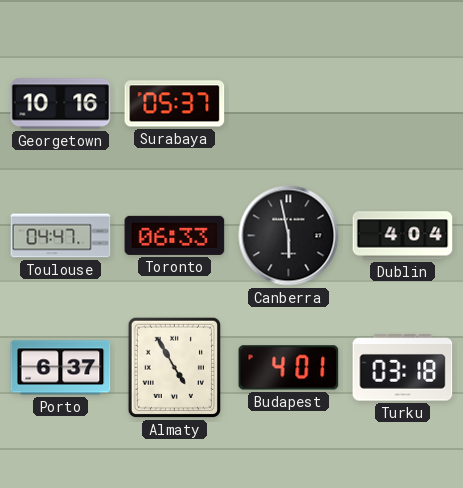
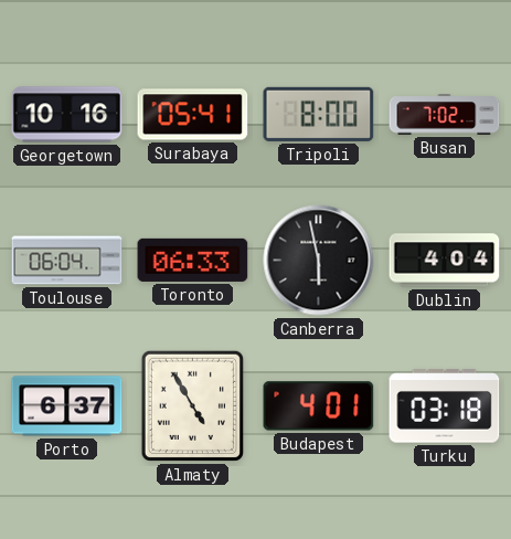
Surabaya: 05:37 -> 05:41 (193, 115)
Tripoli: none -> 8:00 (319, 114)
Busan: none -> 7:02 (445, 115)
Toulouse: 04:47 -> 06:04 (67, 261)
